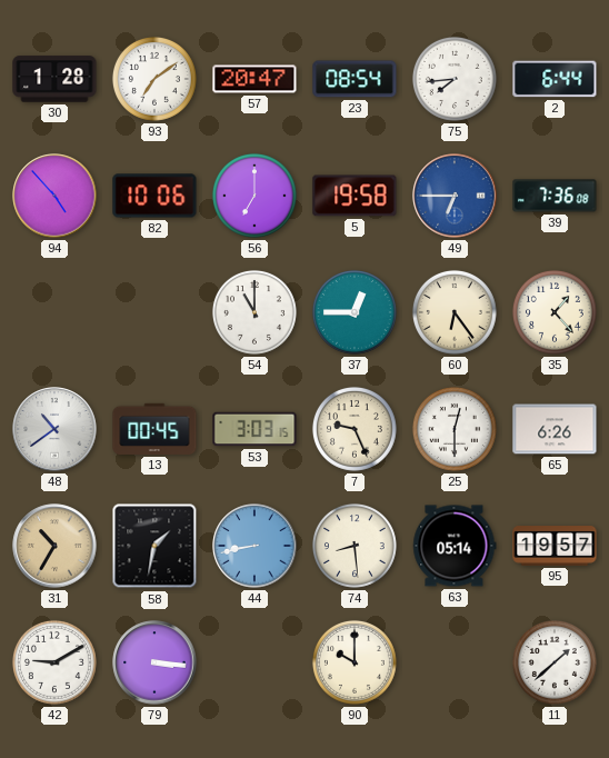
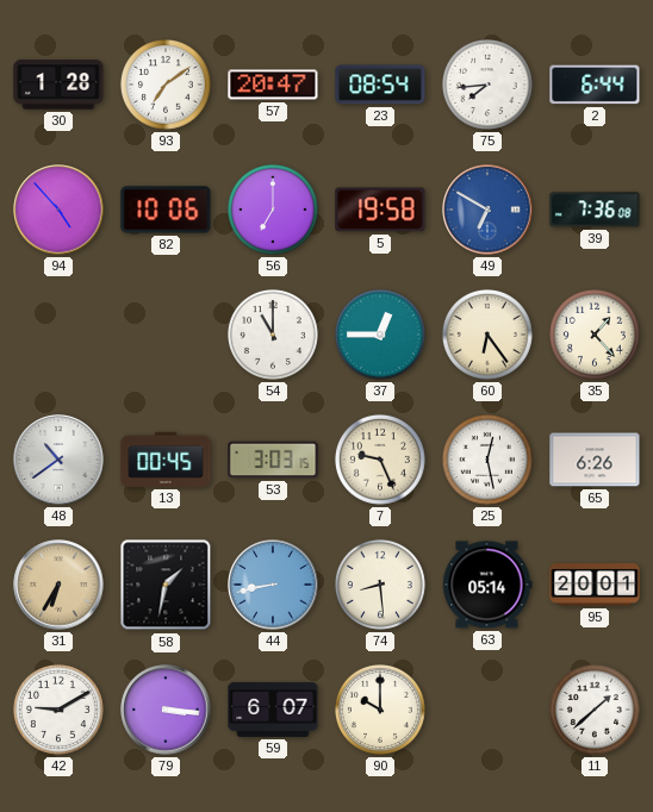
49: 6:45 -> 6:50 (487, 210)
25: 12:30 -> 12:28 (487, 460)
31: 10:35 -> 6:35 (58, 585)
95: 19:57 -> 20:01 (595, 585)
59: none -> 6:07 (273, 710)
